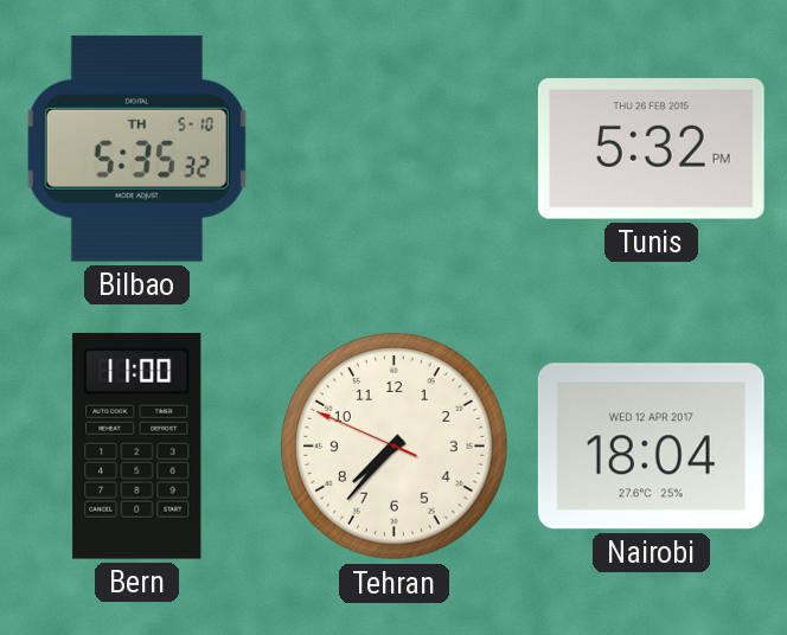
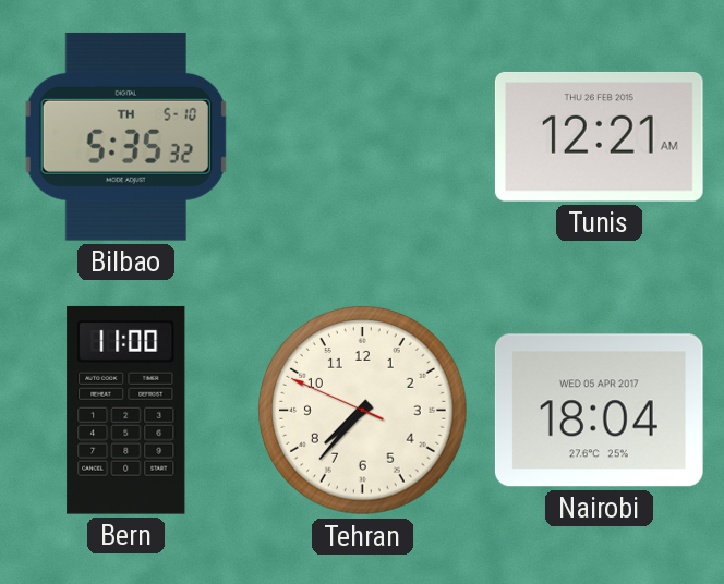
Tunis: 5:32 -> 12:21 (599, 137)
Nairobi date: WED 12 APR 2017 -> WED 05 APR 2017 (599, 411)
